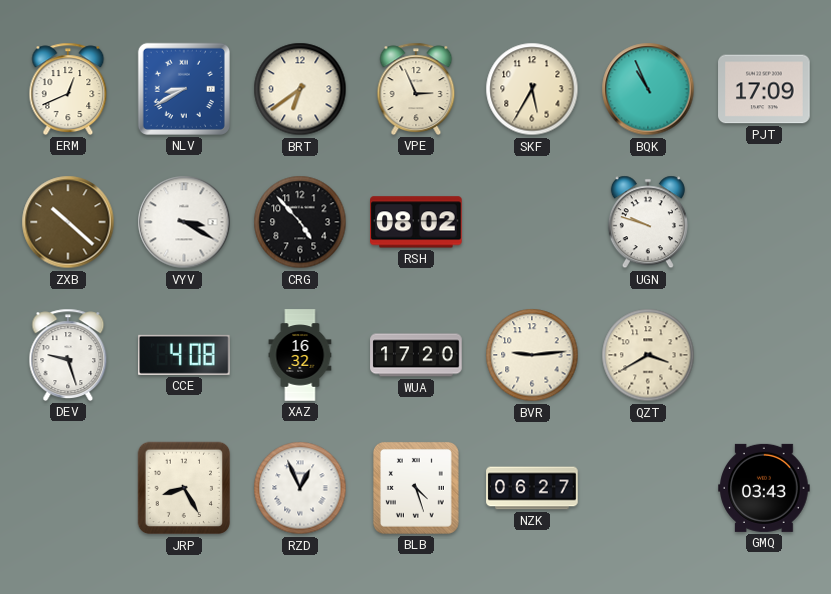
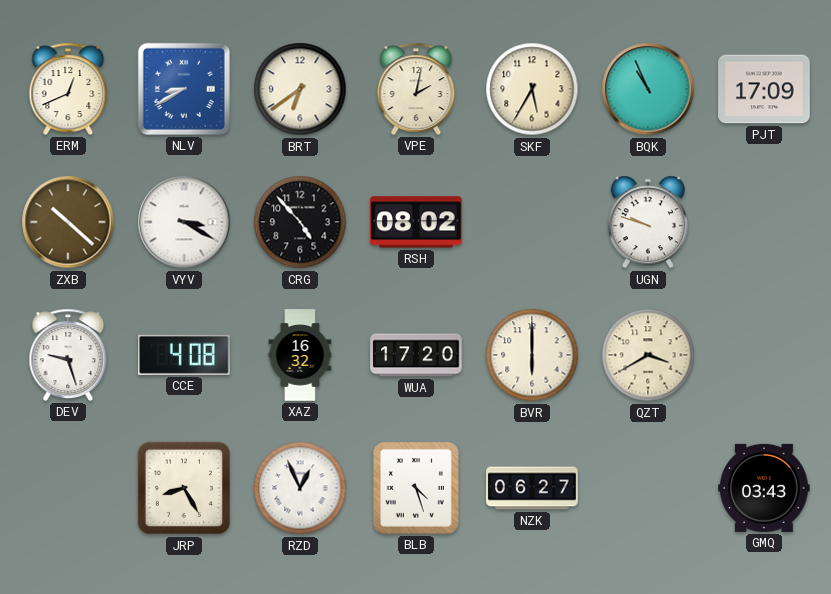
VPE: 2:56 -> 2:02 (416, 89)
BVR: 9:14 -> 6:00 (532, 355)
